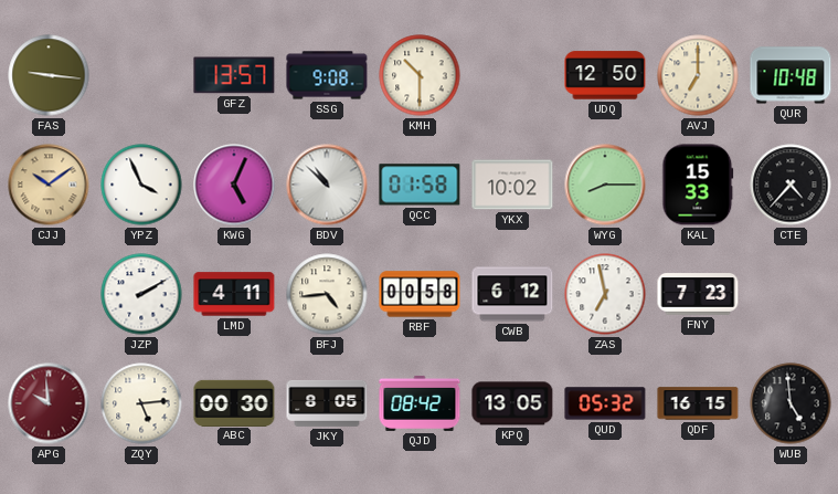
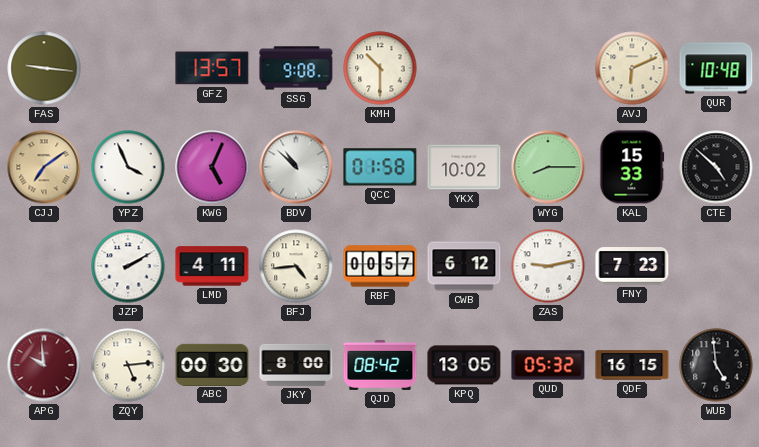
UDQ: 12:50 -> none (605, 75)
AVJ: 7:00 -> 6:11 (632, 68)
CJJ: 10:09 -> 7:09 (44, 167)
CTE: 4:37 -> 4:52 (716, 167)
RBF: 00:58 -> 00:57 (380, 266)
ZAS: 6:58 -> 9:13 (548, 266)
JKY: 8:05 -> 8:00 (296, 365)
